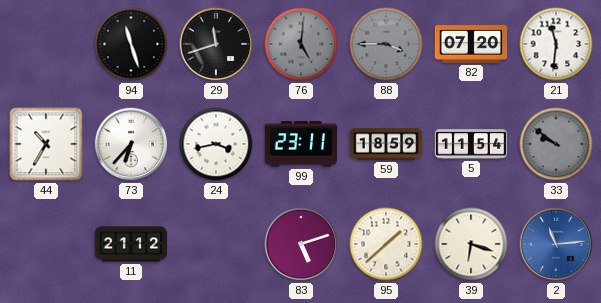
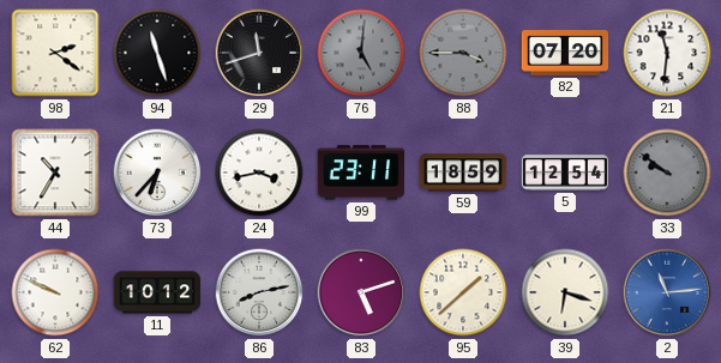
98: none -> 2:21 (55, 53)
5: 11:54 -> 12:54 (565, 173)
62: none -> 9:49 (55, 292)
11: 21:12 -> 10:12 (157, 292)
86: none -> 8:13 (259, 292)
